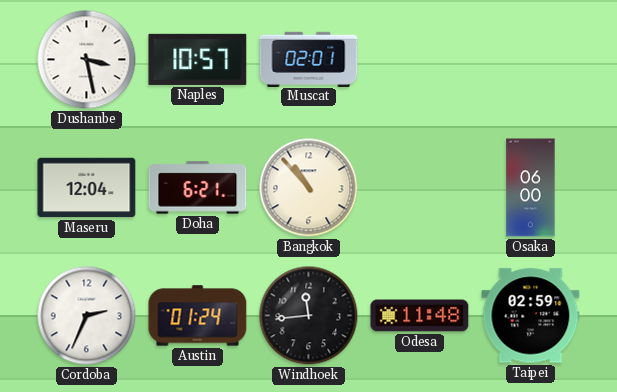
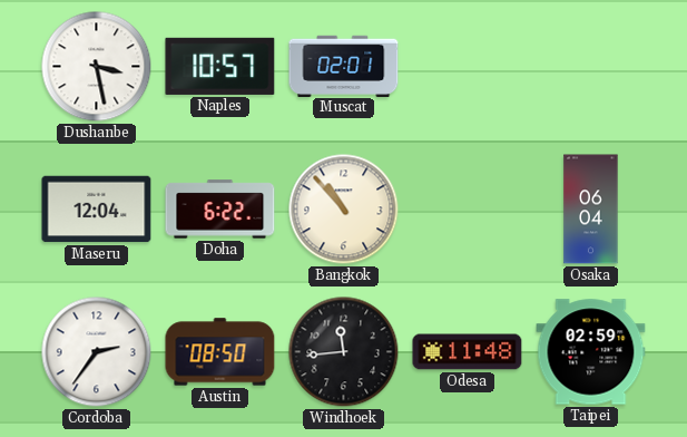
Doha: 6:21 -> 6:22 (220, 210)
Osaka: 06:00 -> 06:04 (591, 210)
Cordoba: 2:34 -> 2:36 (97, 352)
Austin: 01:24 -> 08:50 (220, 352)
